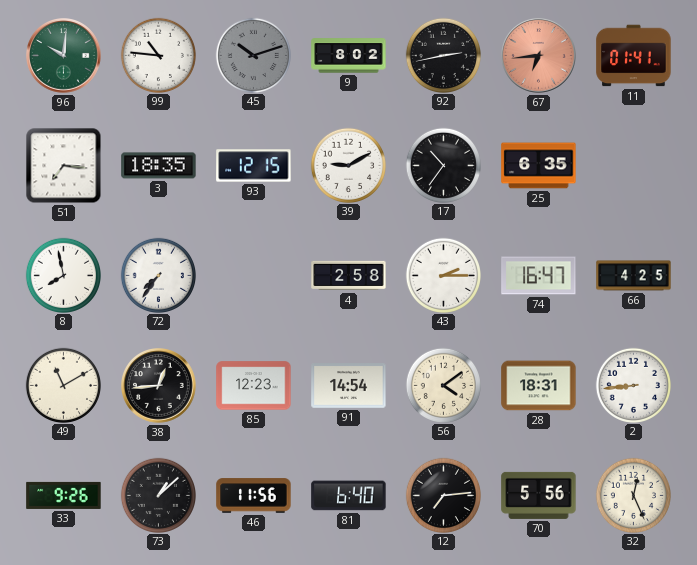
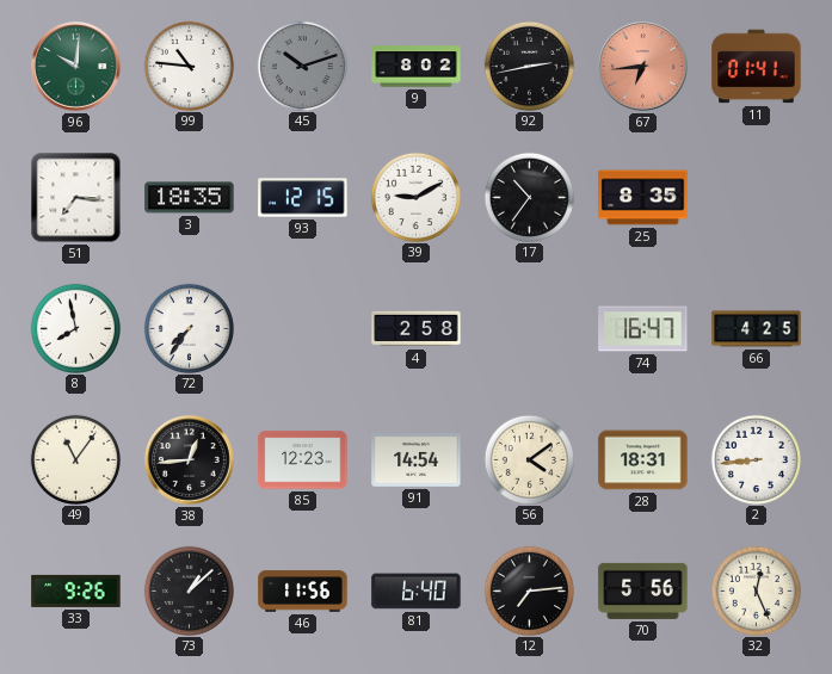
25: 6:35 -> 8:35 (643, 198)
43: 2:15 -> none (443, 275)
49: 11:10 -> 11:06 (75, 459)
